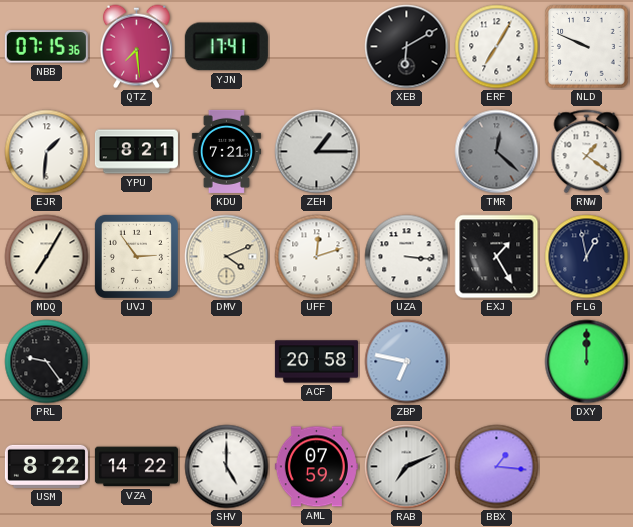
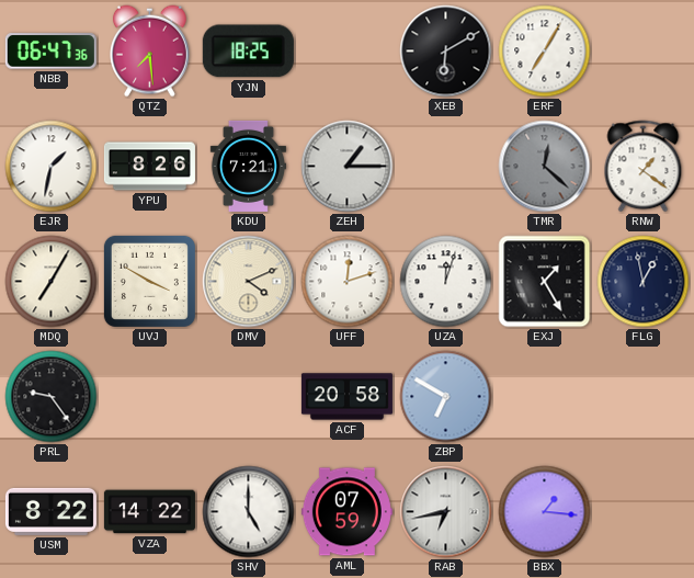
NBB: 07:15 -> 06:47 (50, 52)
YJN: 17:41 -> 18:25 (248, 52)
NLD: 9:49 -> none (587, 47)
EJR: 1:31 -> 1:32 (52, 167)
YPU: 8:21 -> 8:26 (149, 167)
UVJ: 2:54 -> 3:50 (149, 281)
UZA: 3:16 -> 12:03 (446, 282)
ZBP: 6:47 -> 6:50 (446, 397)
DXY: 12:00 -> none (587, 362)
RAB: 7:11 -> 6:43 (446, 512)
